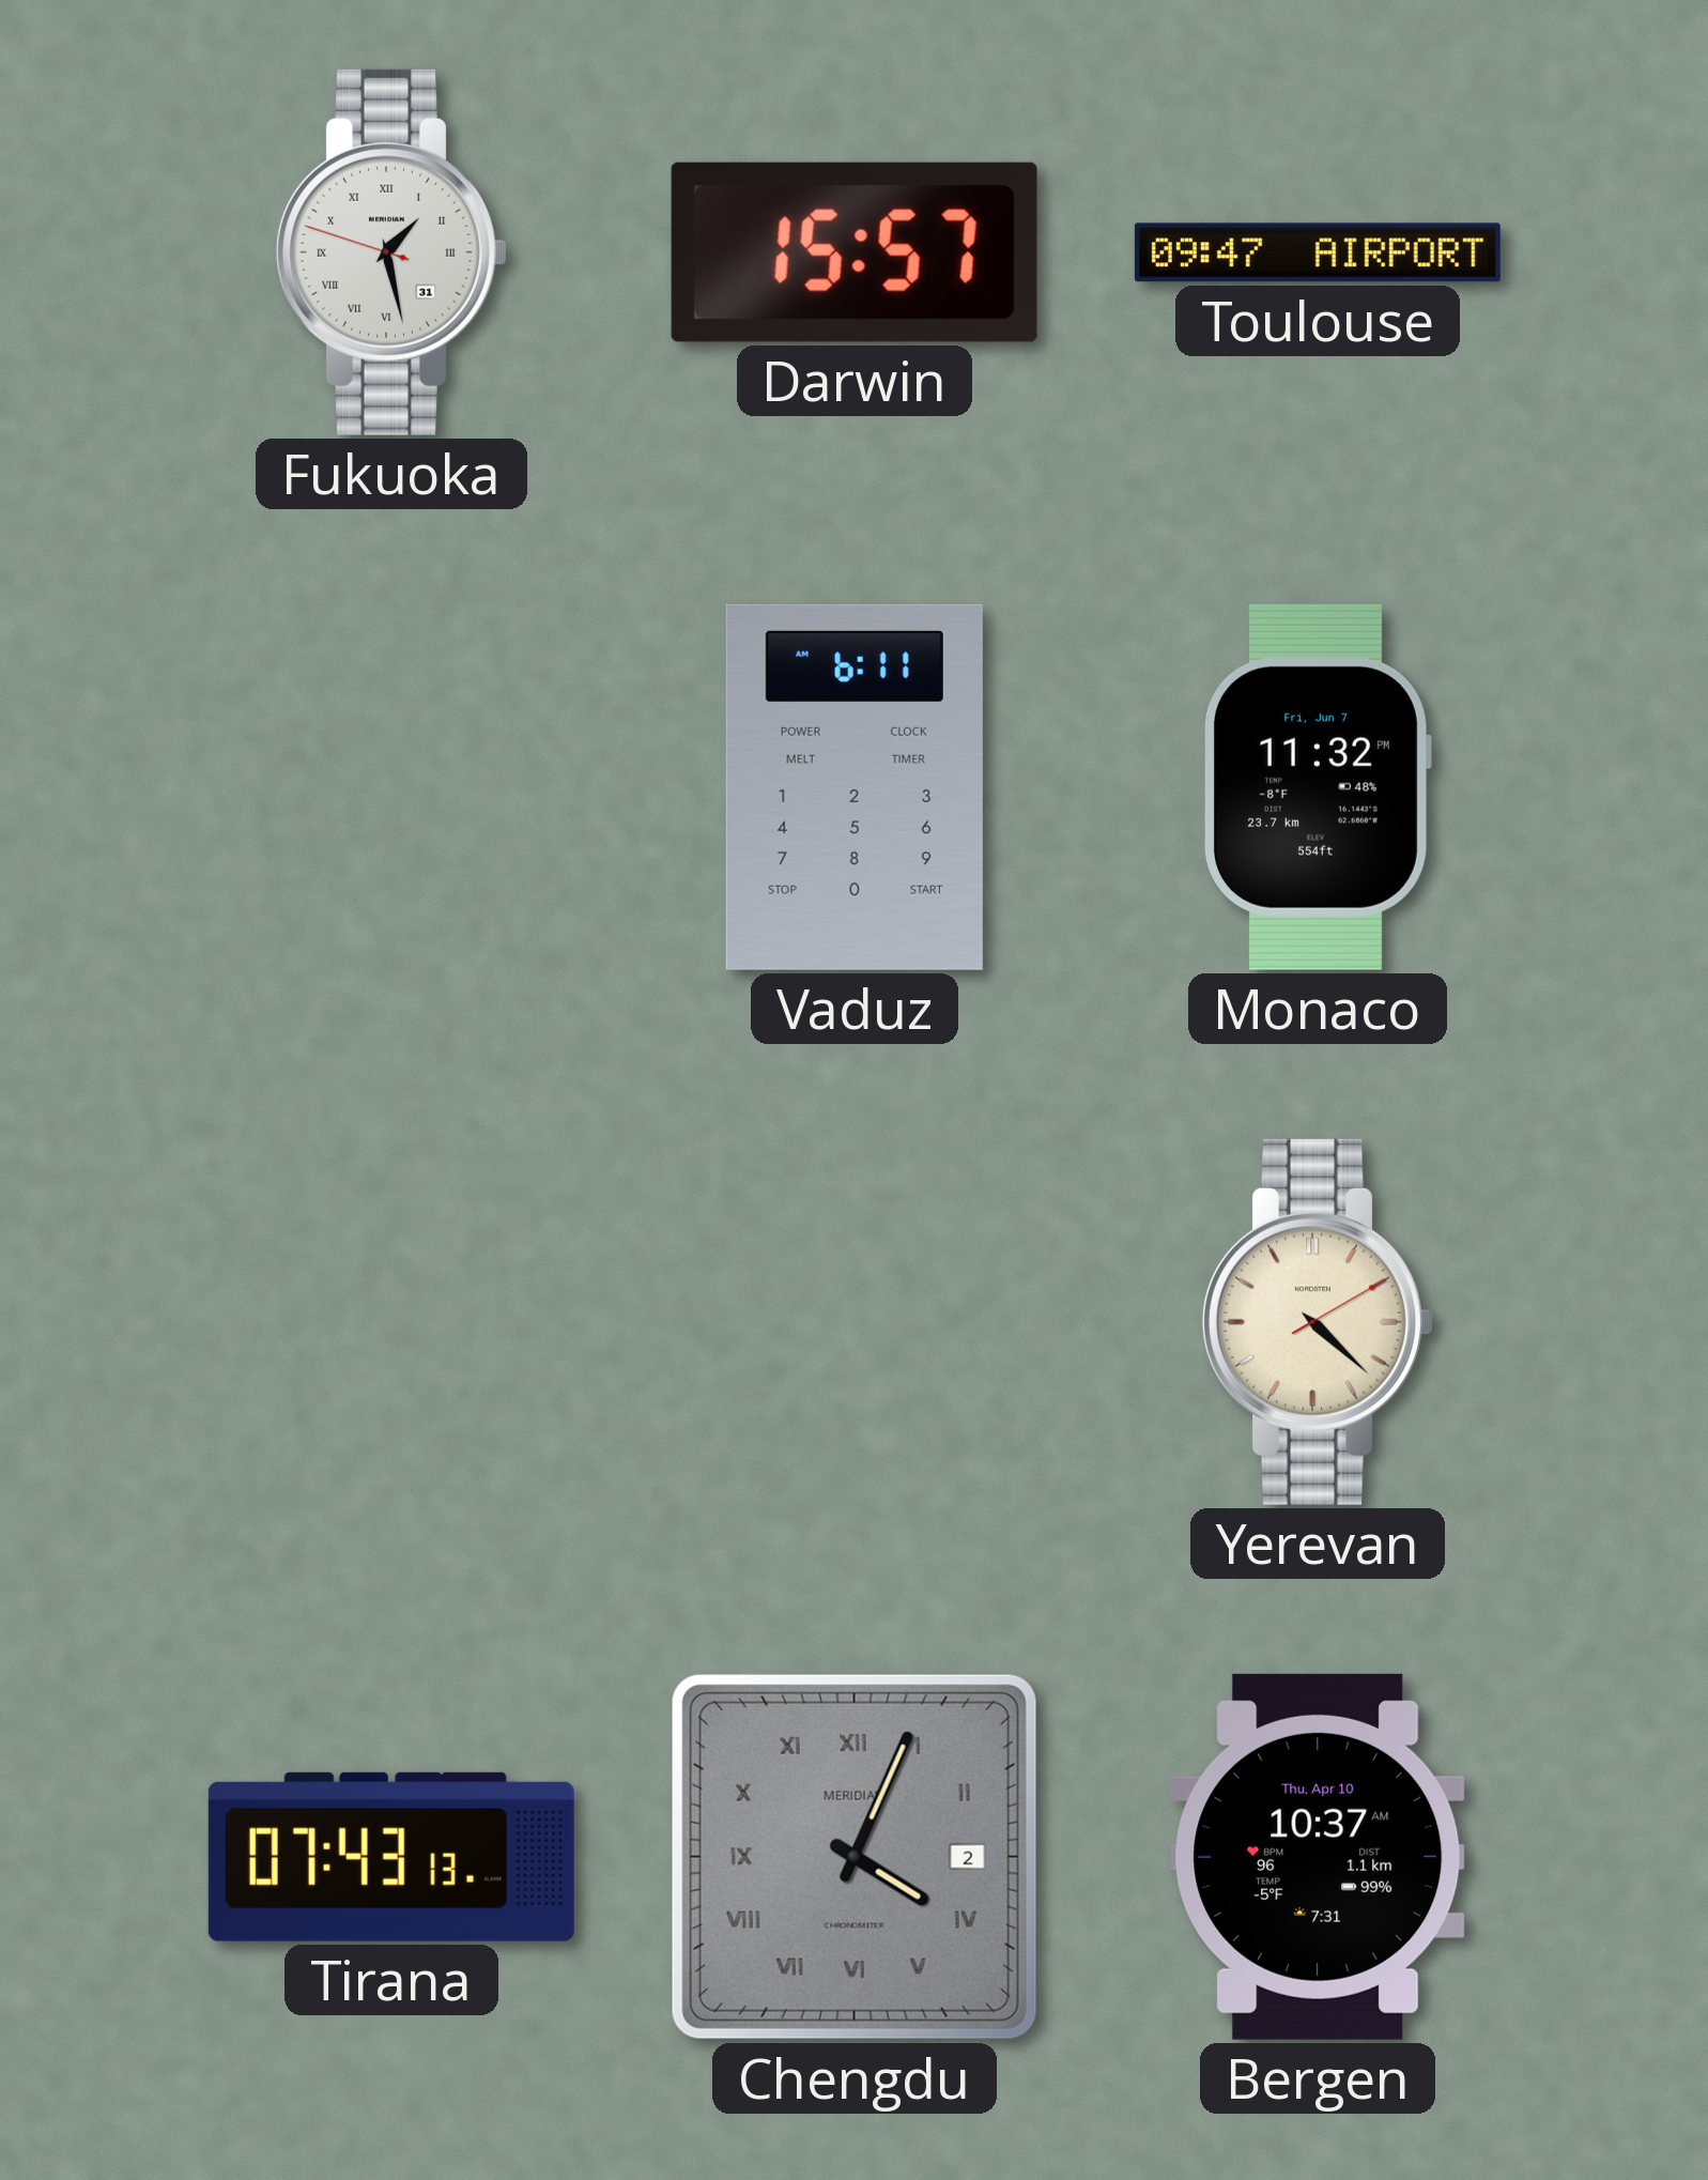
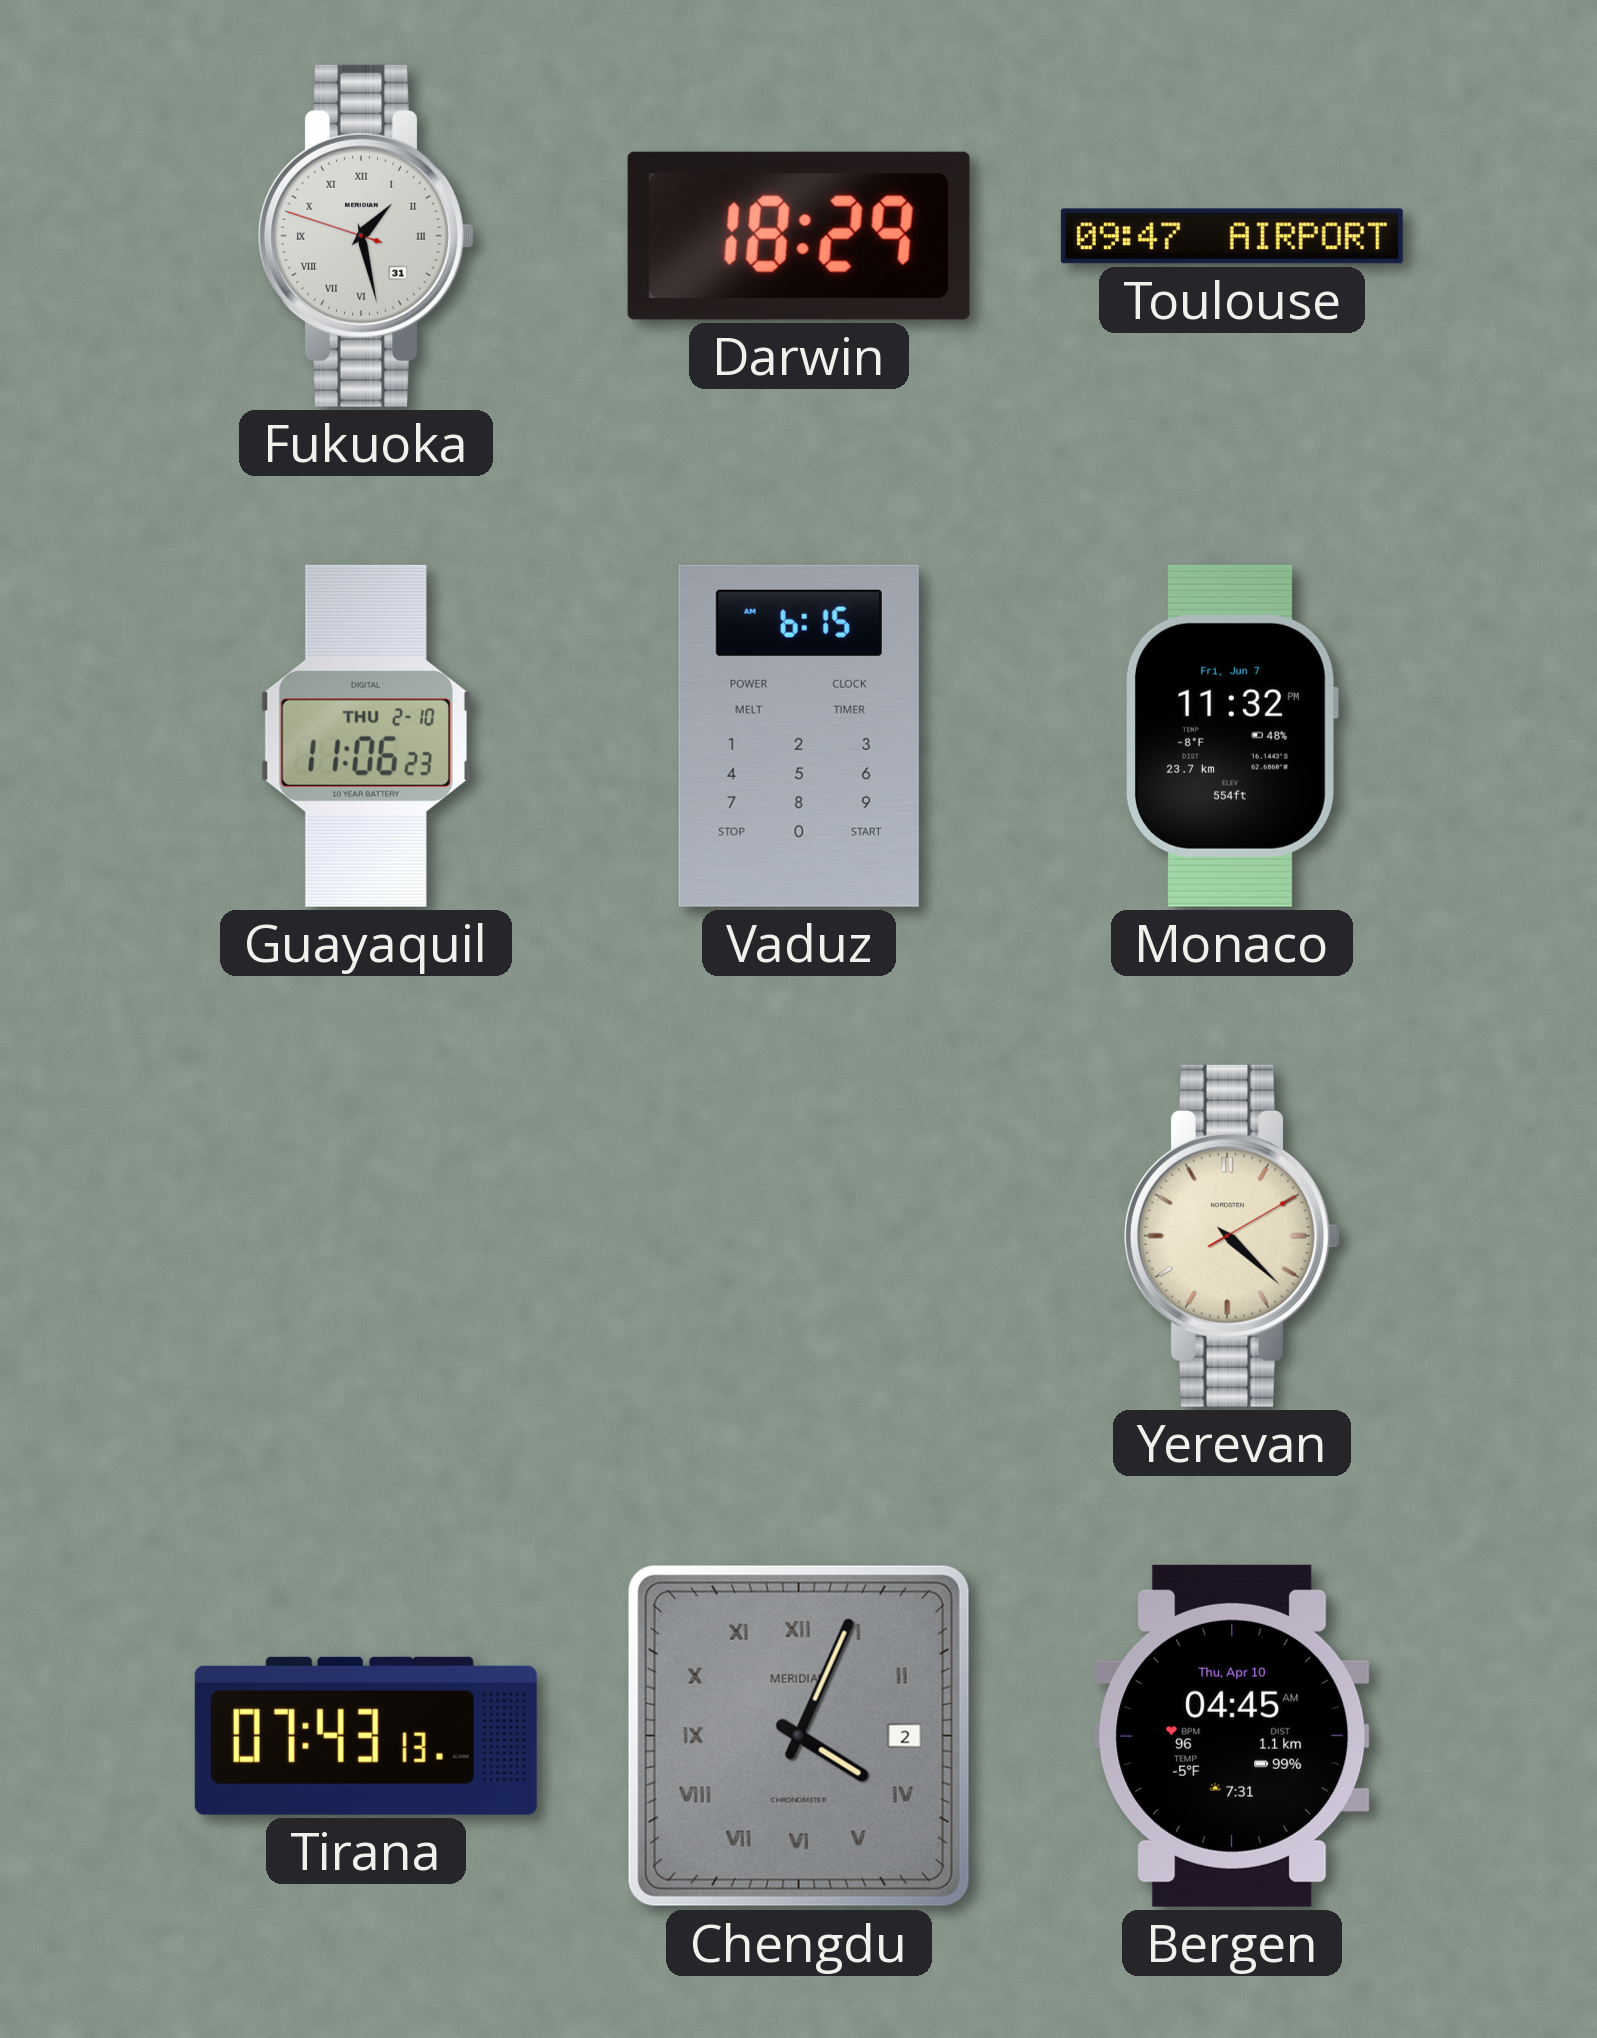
Darwin: 15:57 -> 18:29 (799, 236)
Guayaquil: none -> 11:06 (366, 736)
Vaduz: 6:11 -> 6:15 (799, 736)
Bergen: 10:37 -> 04:45 (1232, 1736)
